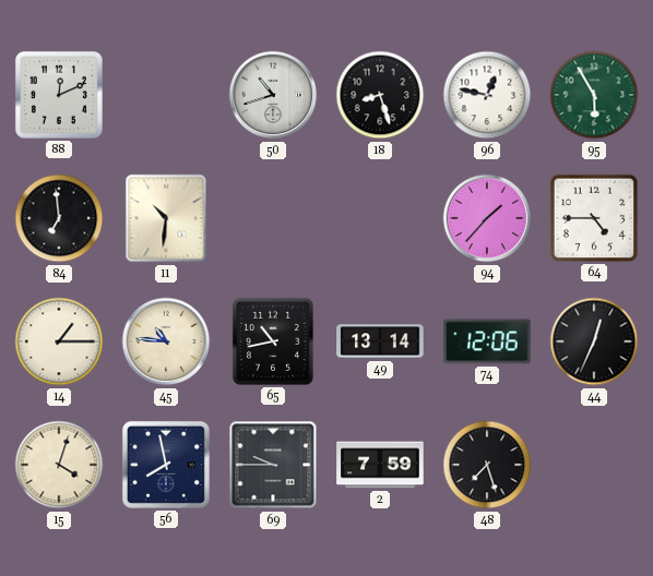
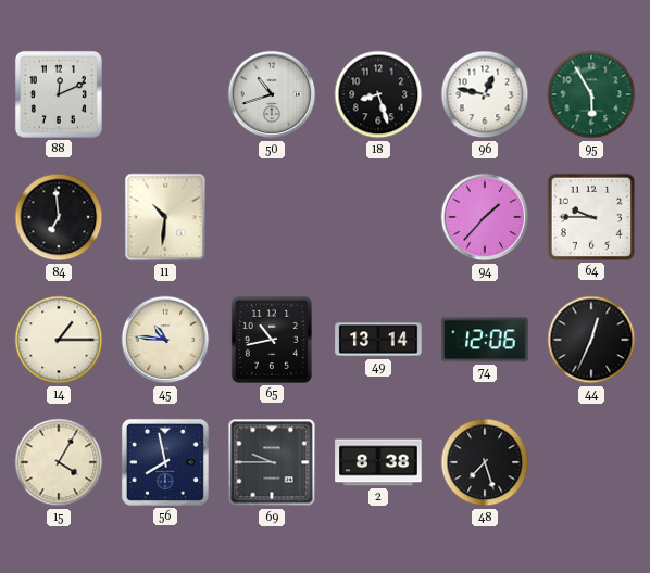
64: 4:45 -> 9:45 (591, 217)
15: 4:03 -> 4:05 (59, 462)
2: 7:59 -> 8:38 (378, 462)
